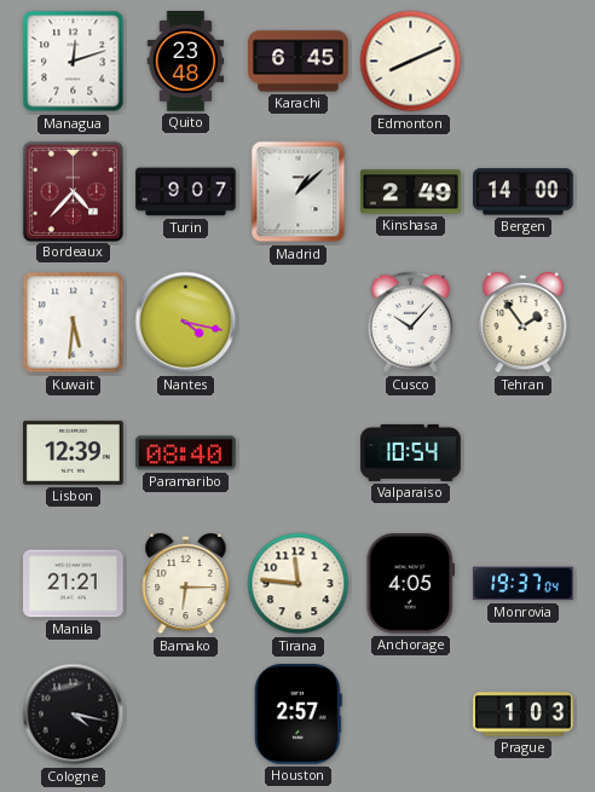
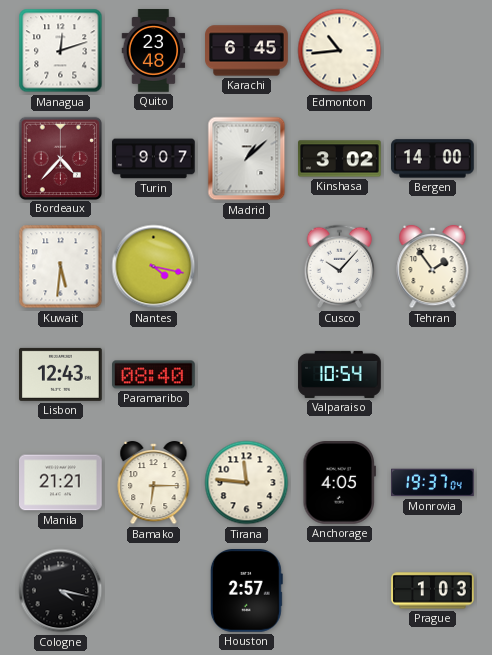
Edmonton: 8:11 -> 10:44 (340, 51)
Kinshasa: 2:49 -> 3:02 (340, 159)
Lisbon: 12:39 -> 12:43 (61, 374)
